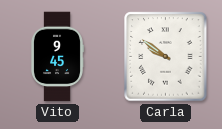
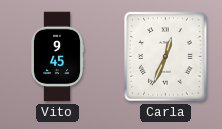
Carla: 9:51 -> 12:34 (166, 57)
